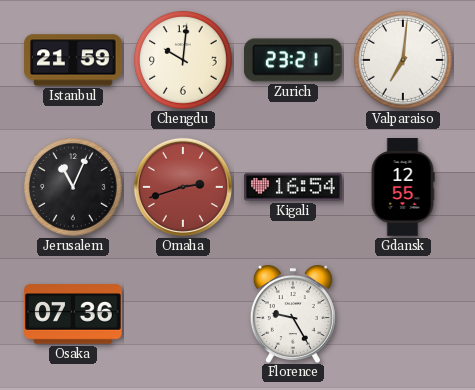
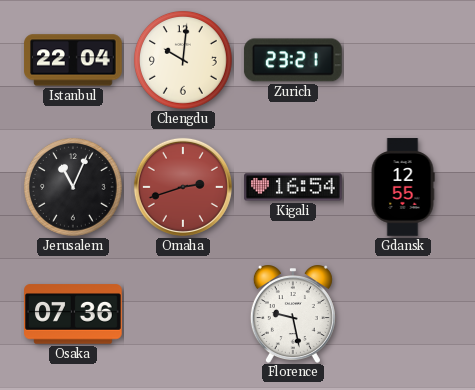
Istanbul: 21:59 -> 22:04 (73, 60)
Valparaiso: 7:01 -> none (403, 60)
Florence: 9:25 -> 9:28 (293, 314)
